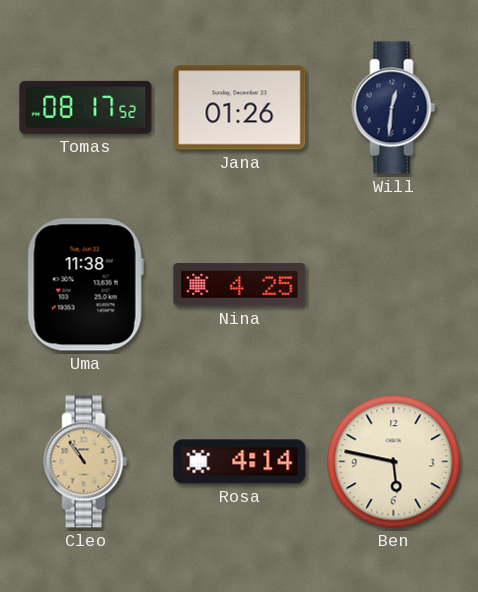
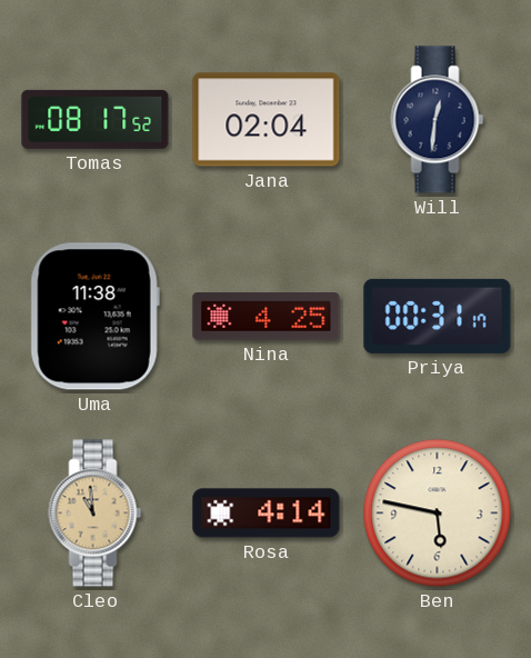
Jana: 01:26 -> 02:04 (267, 120)
Priya: none -> 00:31 (438, 316)
Cleo: 10:54 -> 10:59 (96, 514)
